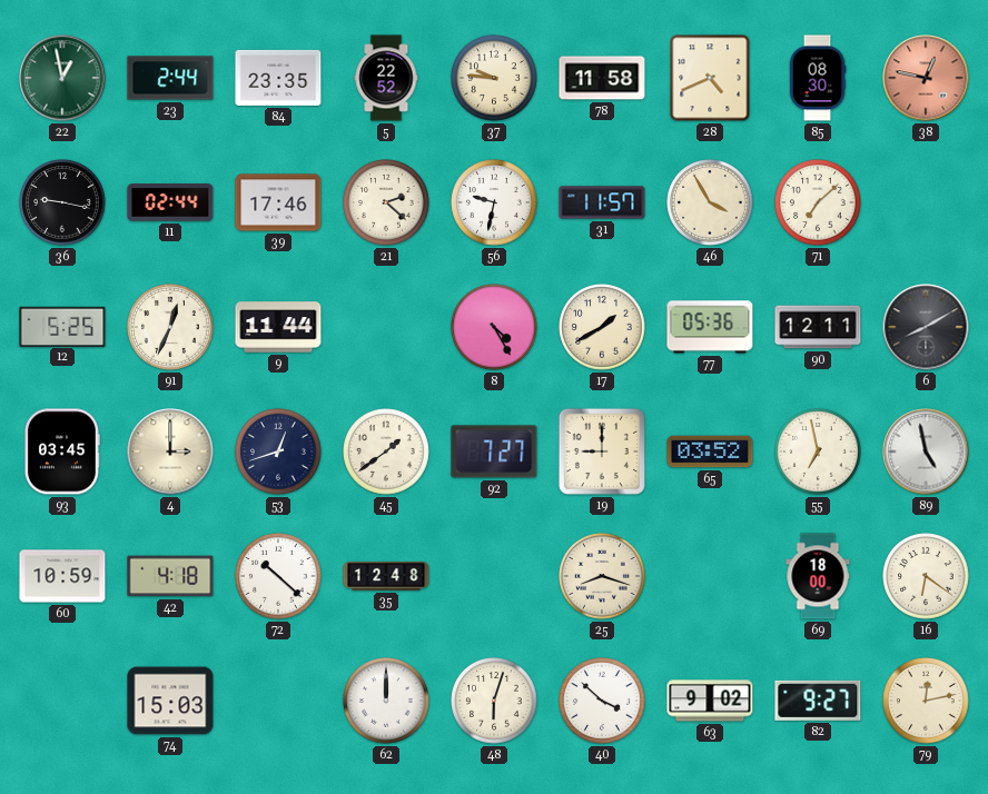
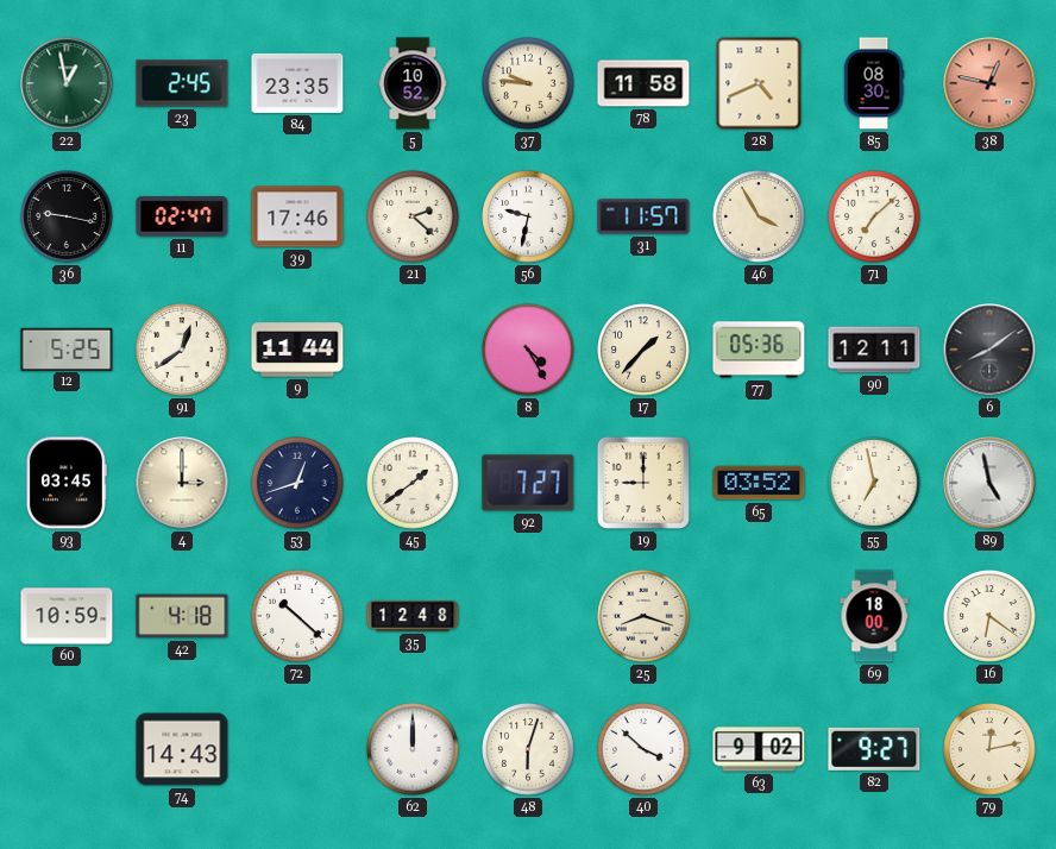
23: 2:44 -> 2:45 (182, 83)
5: 22:52 -> 10:52 (413, 83)
11: 02:44 -> 02:47 (182, 216)
91: 12:34 -> 12:39 (182, 350)
17: 1:40 -> 1:37 (643, 350)
6: 8:10 -> 8:09 (989, 350)
74: 15:03 -> 14:43 (182, 749)
